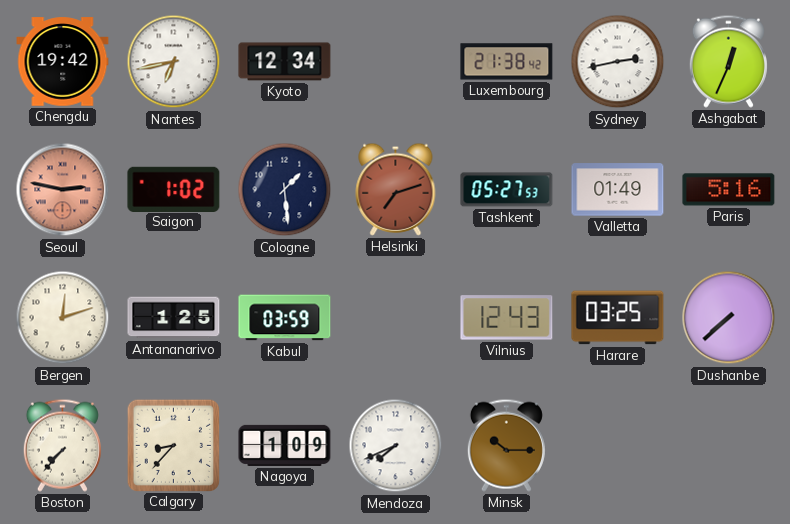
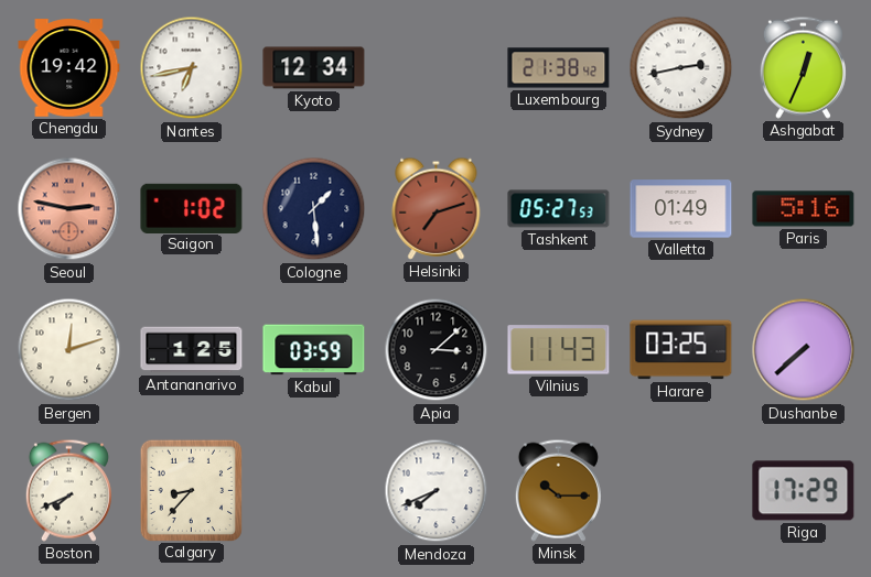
Apia: none -> 3:08 (437, 350)
Vilnius: 12:43 -> 11:43 (559, 350)
Boston: 7:37 -> 7:41 (68, 490)
Nagoya: 1:09 -> none (285, 445)
Riga: none -> 17:29 (804, 491)
